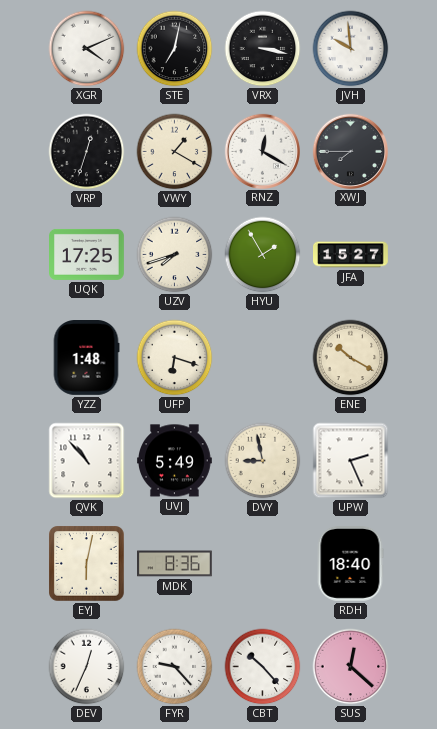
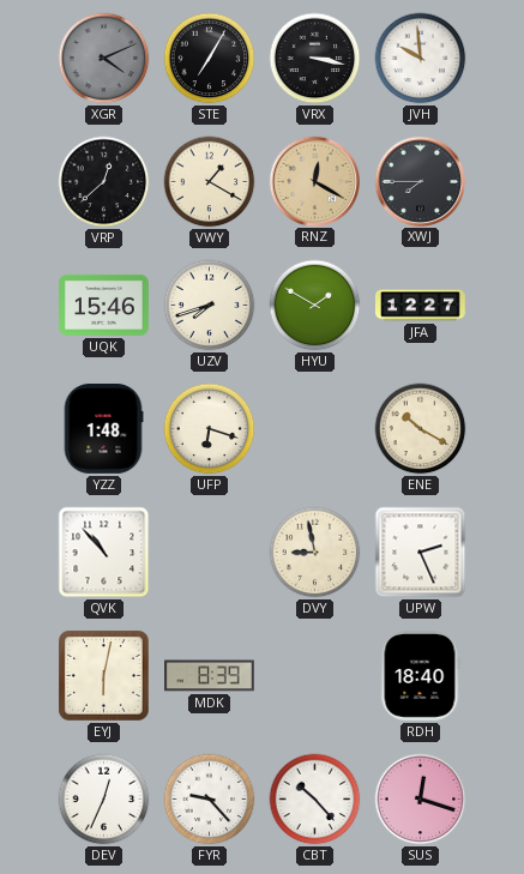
XGR dial: white -> grey (104, 59)
STE: 7:02 -> 7:05 (210, 59)
VRP: 12:33 -> 12:38 (104, 182)
RNZ dial: white -> champagne (314, 181)
UQK: 17:25 -> 15:46 (104, 305)
HYU: 1:55 -> 1:50 (315, 306)
JFA: 15:27 -> 12:27 (421, 306)
UVJ: 5:49 -> none (175, 461)
MDK: 8:36 -> 8:39 (210, 676)
SUS: 12:22 -> 12:18 (421, 800)
